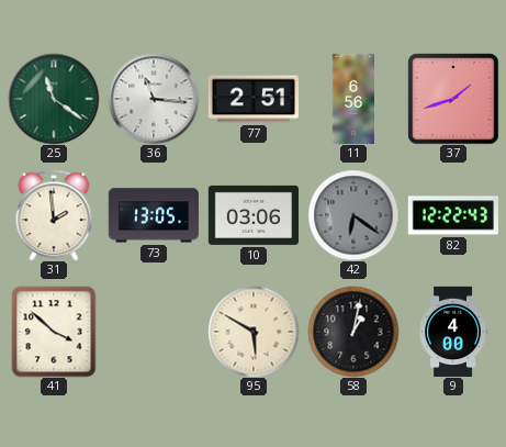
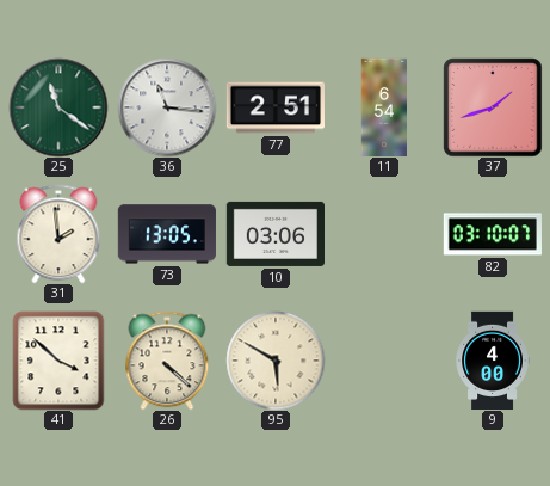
11: 6:56 -> 6:54 (384, 107)
42: 6:21 -> none (353, 215)
82: 12:22 -> 03:10 (493, 234)
26: none -> 4:22 (167, 361)
58: 1:02 -> none (353, 332)
